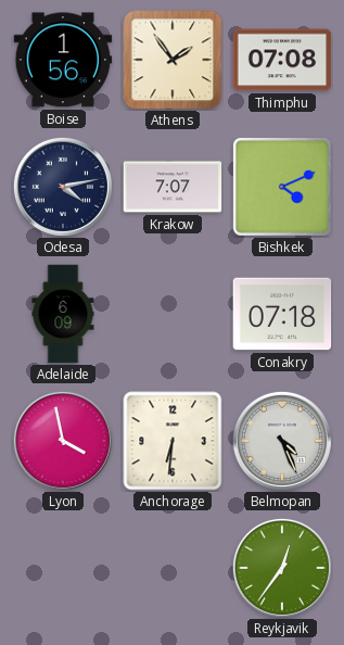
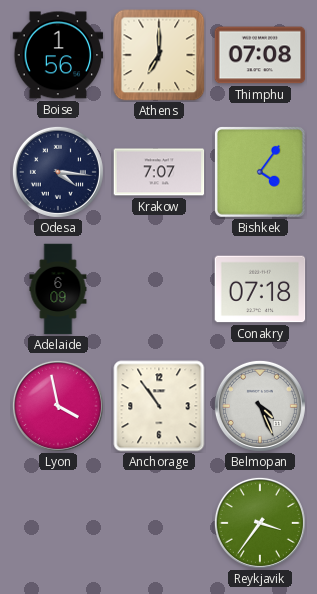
Athens: 1:54 -> 7:00 (159, 55)
Odesa: 4:13 -> 4:16 (58, 172)
Bishkek: 4:11 -> 4:06 (261, 173)
Anchorage: 6:31 -> 10:54 (159, 406)
Reykjavik: 12:36 -> 3:36 (260, 523)
